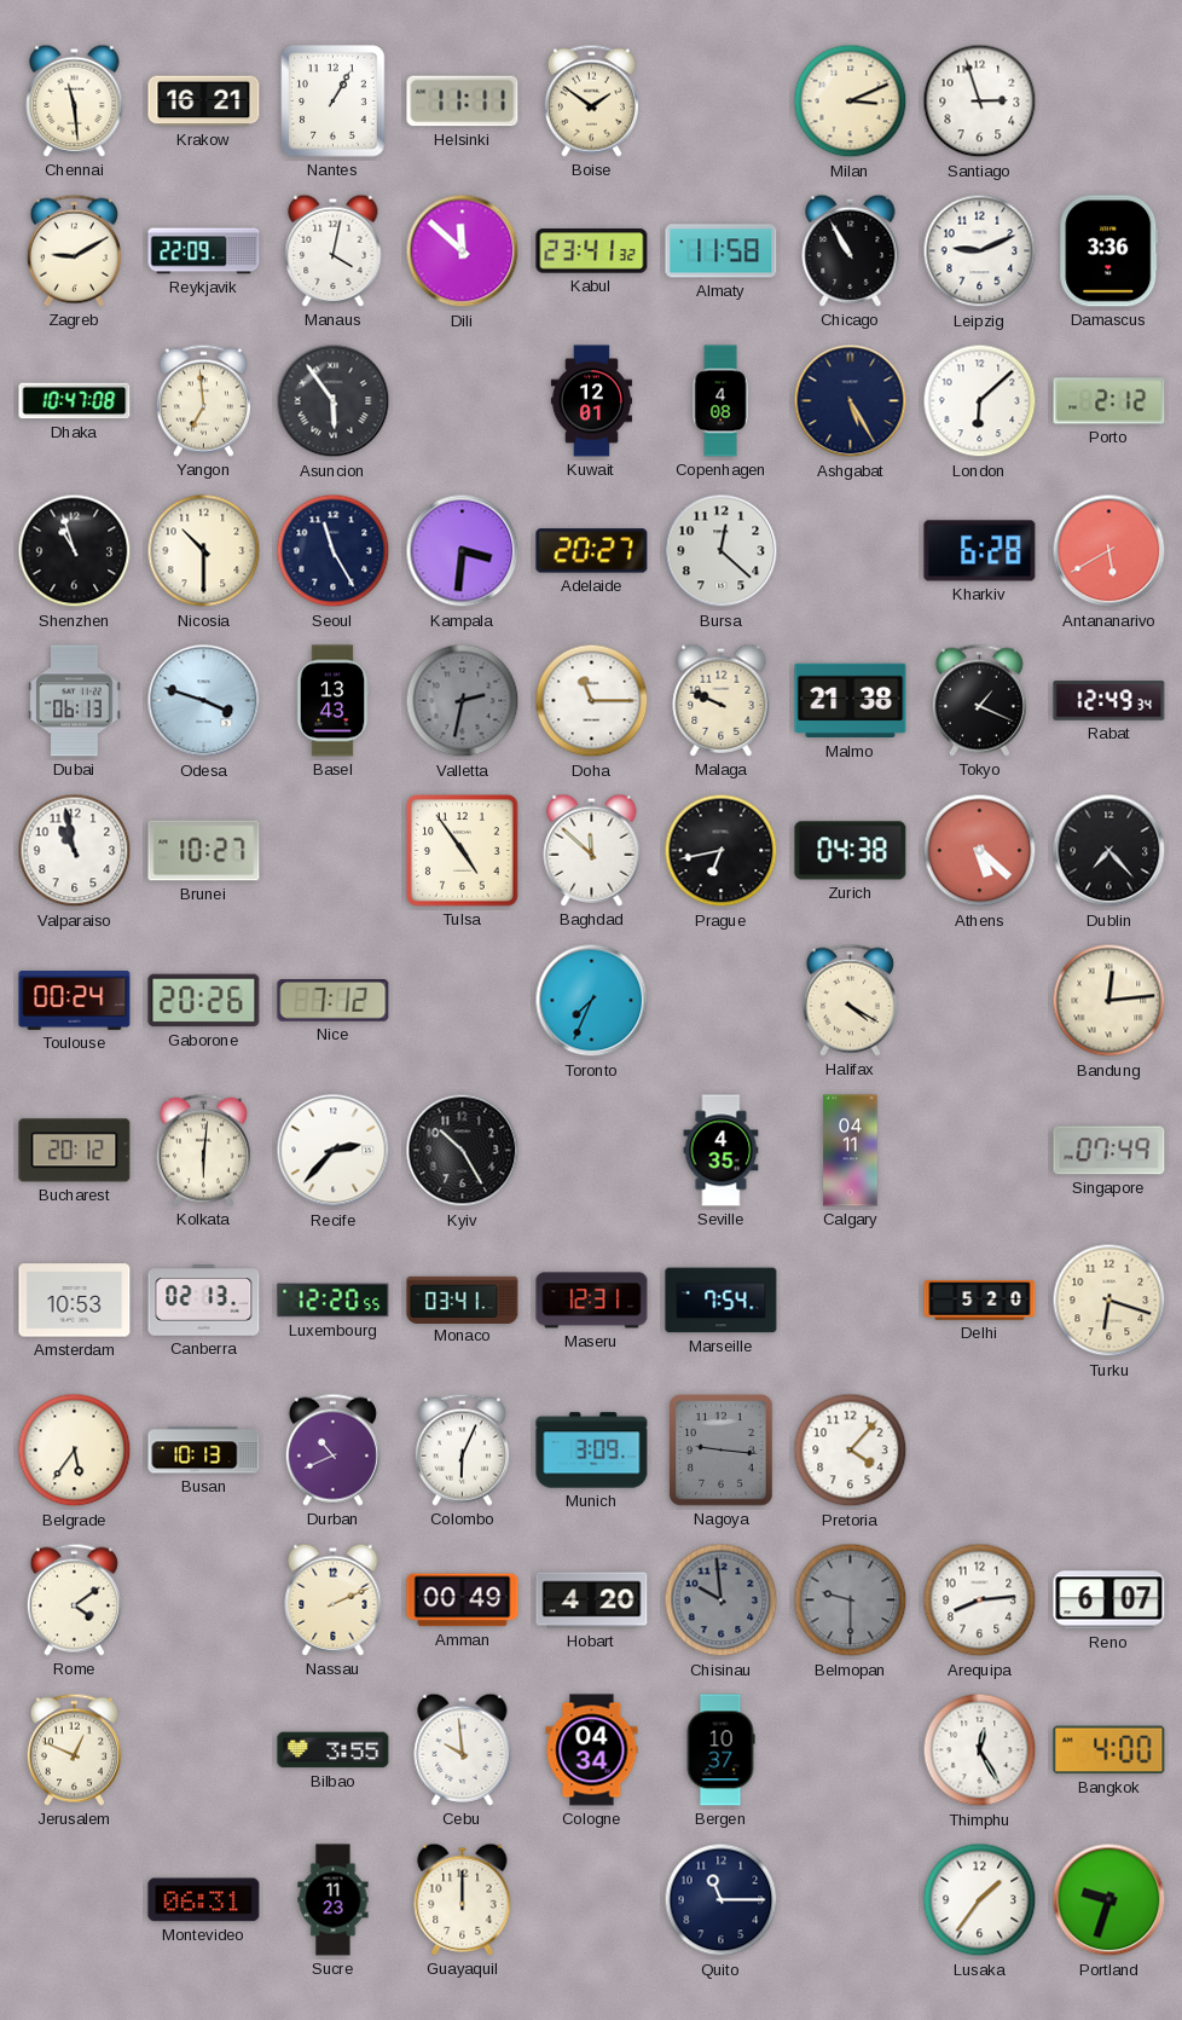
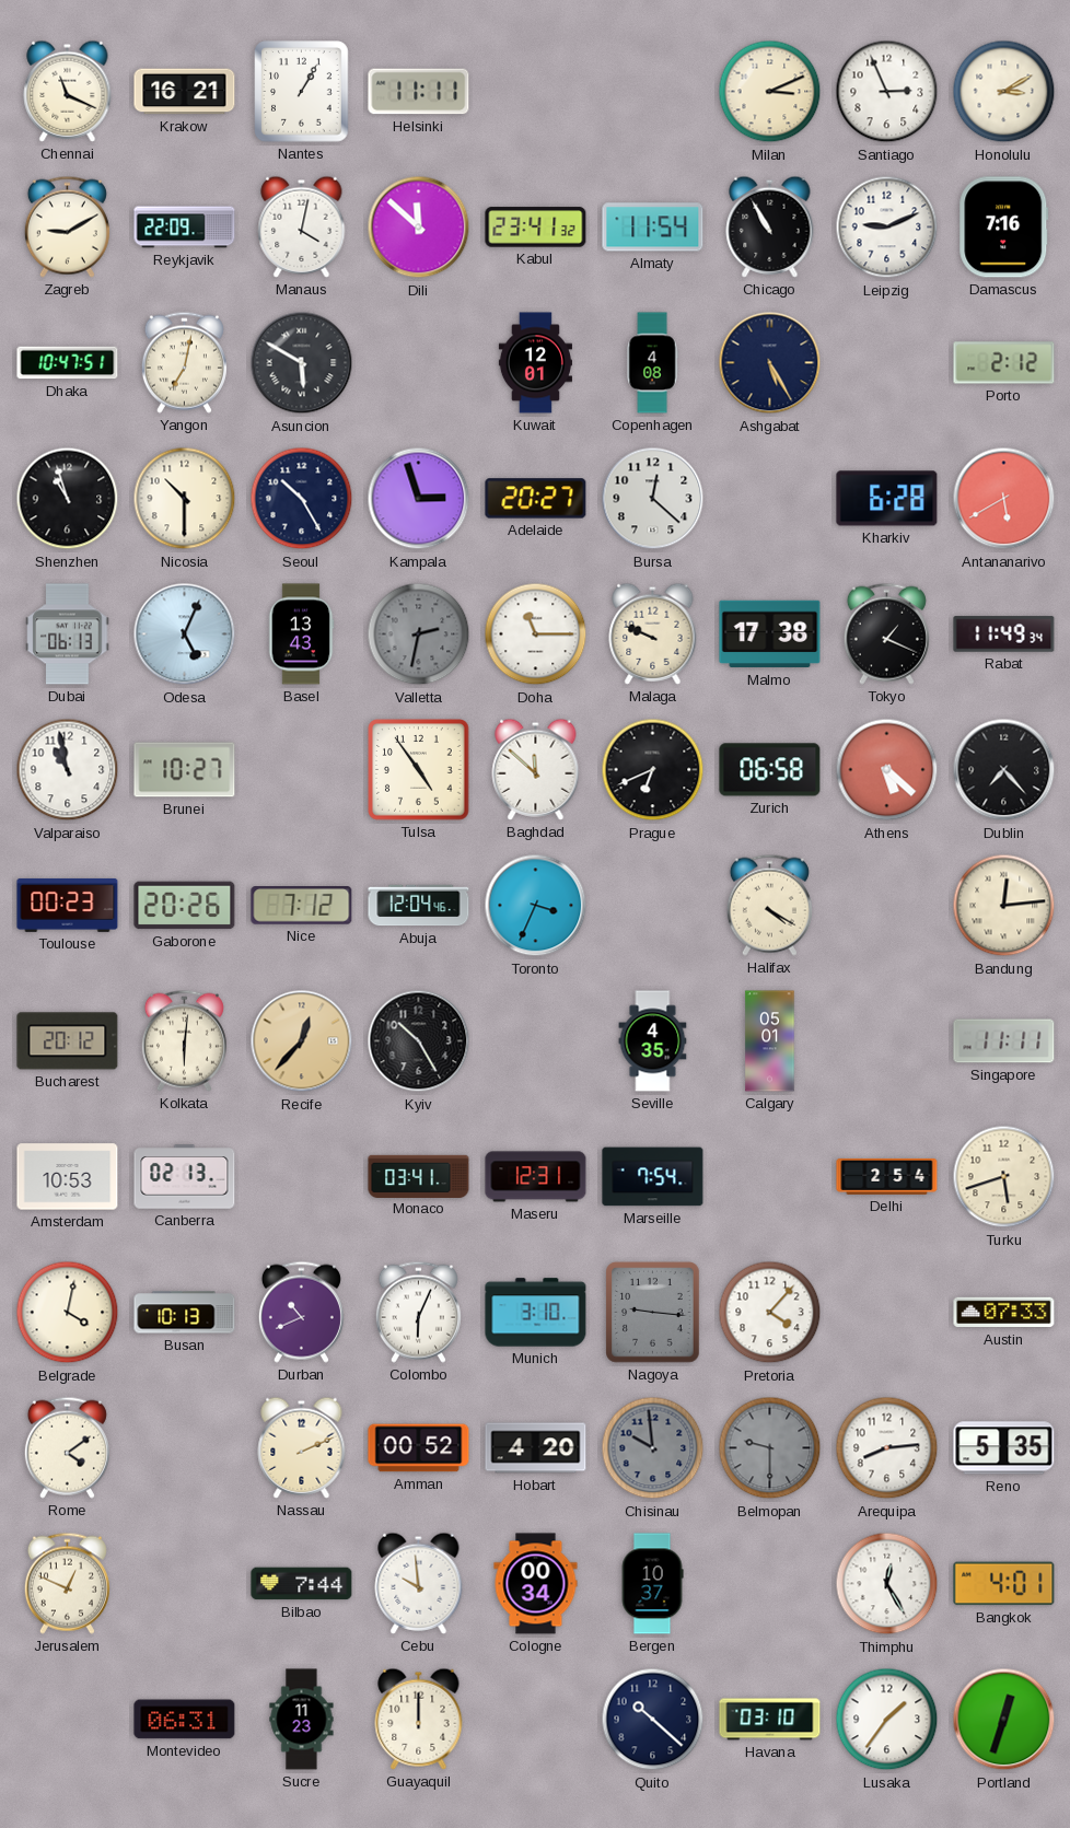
Chennai: 11:29 -> 11:19 (68, 91)
Boise: 1:51 -> none (591, 100)
Santiago: 2:57 -> 2:56 (887, 92)
Honolulu: none -> 3:10 (1004, 92)
Almaty: 11:58 -> 11:54 (653, 228)
Damascus: 3:36 -> 7:16 (1004, 228)
Dhaka: 10:47:08 -> 10:47:51 (68, 363)
Yangon: 6:59 -> 7:02 (184, 362)
Asuncion: 5:54 -> 5:50 (302, 363)
London: 6:08 -> none (980, 401)
Seoul: 11:25 -> 10:25 (302, 499)
Kampala: 3:31 -> 2:57 (419, 499)
Odesa: 3:48 -> 5:04 (185, 634)
Malmo: 21:38 -> 17:38 (770, 634)
Rabat: 12:49 -> 11:49 (1004, 634)
Prague: 6:43 -> 6:41 (653, 770)
Zurich: 04:38 -> 06:58 (770, 770)
Toulouse: 00:24 -> 00:23 (68, 905)
Abuja: none -> 12:04 (419, 906)
Toronto: 7:34 -> 3:34 (536, 906)
Recife: 2:37 -> 12:37 (302, 1041)
Recife dial: white -> champagne (302, 1041)
Calgary: 04:11 -> 05:01 (770, 1041)
Singapore: 07:49 -> 11:11 (1004, 1041)
Luxembourg: 12:20 -> none (334, 1301)
Delhi: 5:20 -> 2:54 (887, 1176)
Turku: 6:18 -> 5:42 (1004, 1177)
Belgrade: 5:36 -> 4:02 (68, 1313)
Munich: 3:09 -> 3:10 (536, 1313)
Austin: none -> 07:33 (1004, 1313)
Amman: 00:49 -> 00:52 (419, 1448)
Reno: 6:07 -> 5:35 (1004, 1448)
Bilbao: 3:55 -> 7:44 (302, 1584)
Cologne: 04:34 -> 00:34 (536, 1584)
Bangkok: 4:00 -> 4:01 (1004, 1584)
Quito: 11:15 -> 10:22 (653, 1720)
Havana: none -> 03:10 (770, 1720)
Portland: 9:33 -> 12:33 (1004, 1720)
